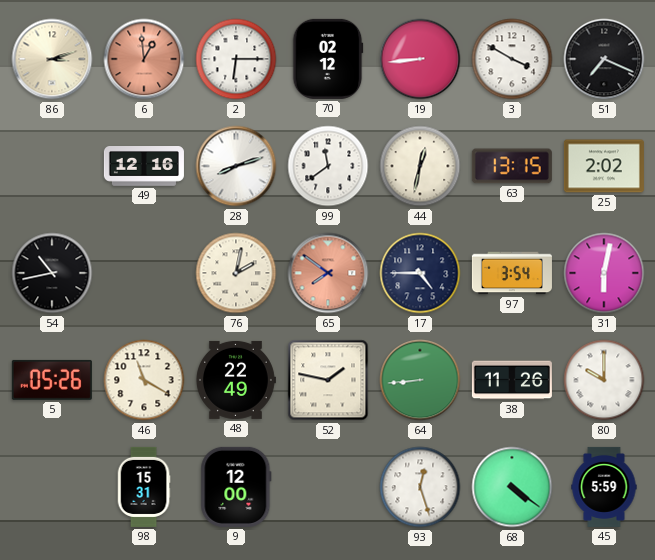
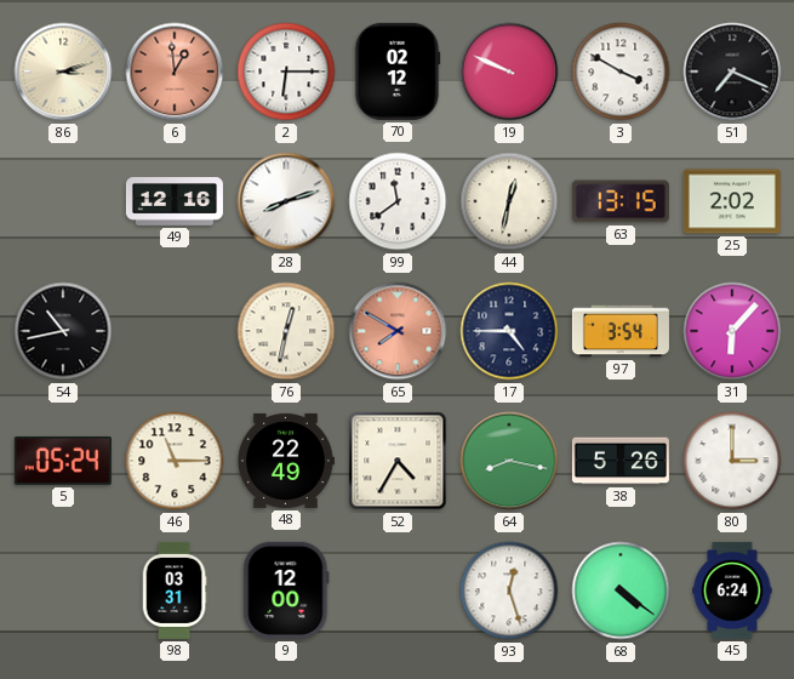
19: 8:44 -> 9:49 (509, 72)
76: 2:02 -> 12:32 (286, 331)
65: 7:51 -> 7:50 (398, 331)
31: 6:02 -> 6:07 (732, 331)
5: 05:26 -> 05:24 (63, 461)
46: 11:20 -> 11:15 (175, 461)
52: 1:47 -> 4:35 (398, 461)
64: 8:44 -> 8:17 (509, 461)
38: 11:26 -> 5:26 (621, 461)
80: 10:00 -> 3:00 (732, 461)
98: 15:31 -> 03:31 (175, 590)
45: 5:59 -> 6:24 (732, 590)
